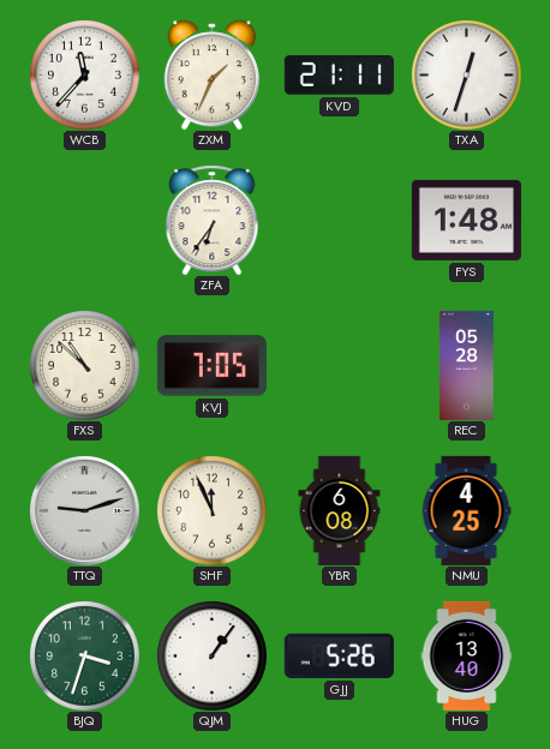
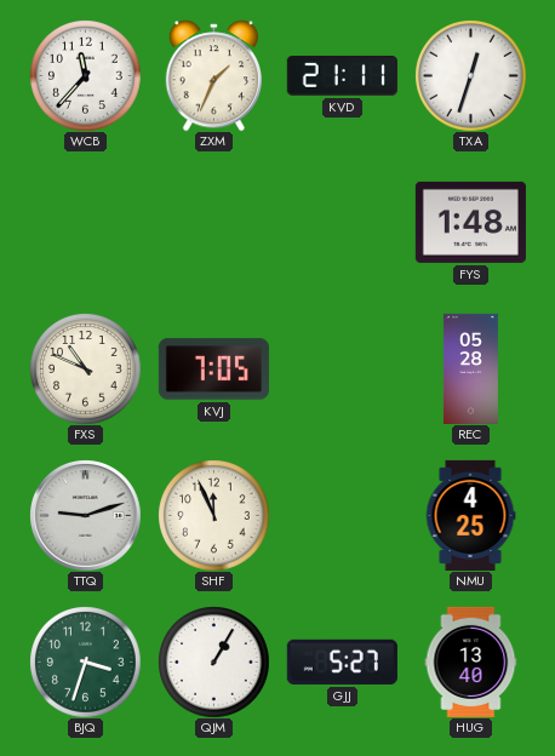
ZFA: 6:36 -> none (213, 220)
FXS: 10:52 -> 10:49 (85, 368)
YBR: 6:08 -> none (340, 510)
QJM: 1:06 -> 1:05 (213, 661)
GJJ: 5:26 -> 5:27 (342, 661)
